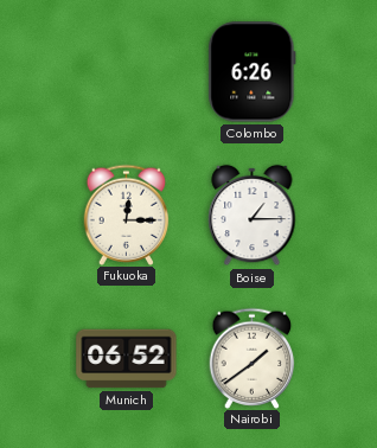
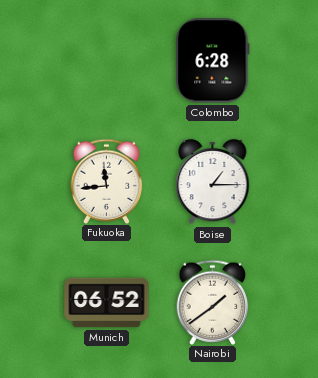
Colombo: 6:26 -> 6:28 (213, 61)
Fukuoka: 12:15 -> 11:44 (107, 181)
